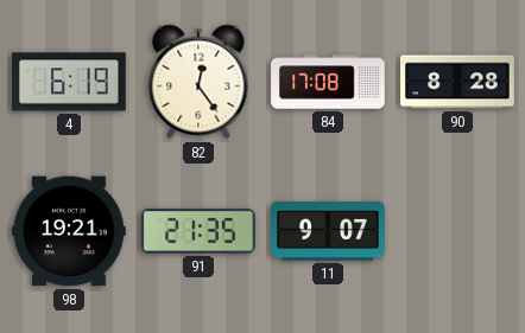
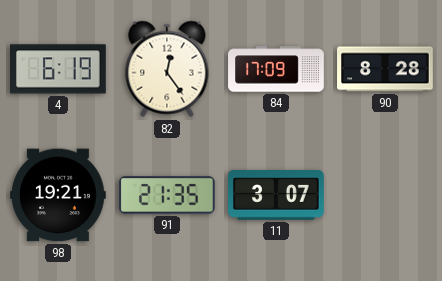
84: 17:08 -> 17:09 (276, 69)
11: 9:07 -> 3:07 (276, 195)
